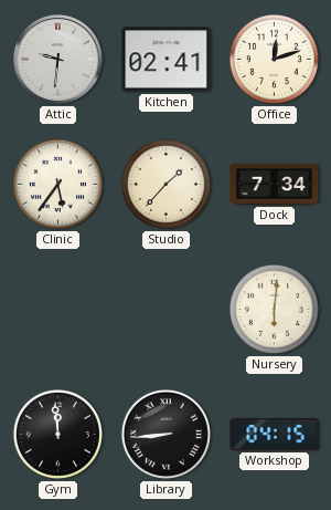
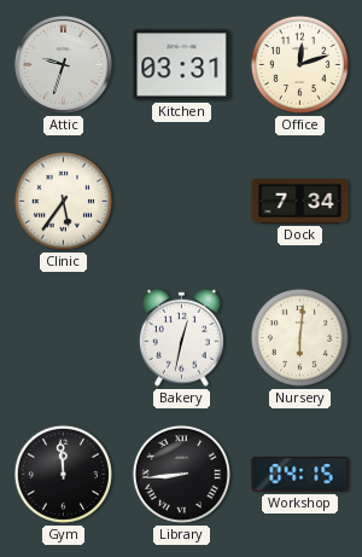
Attic: 9:31 -> 9:33 (63, 64)
Kitchen: 02:41 -> 03:31 (182, 65)
Studio: 1:37 -> none (165, 184)
Bakery: none -> 12:32 (181, 337)
